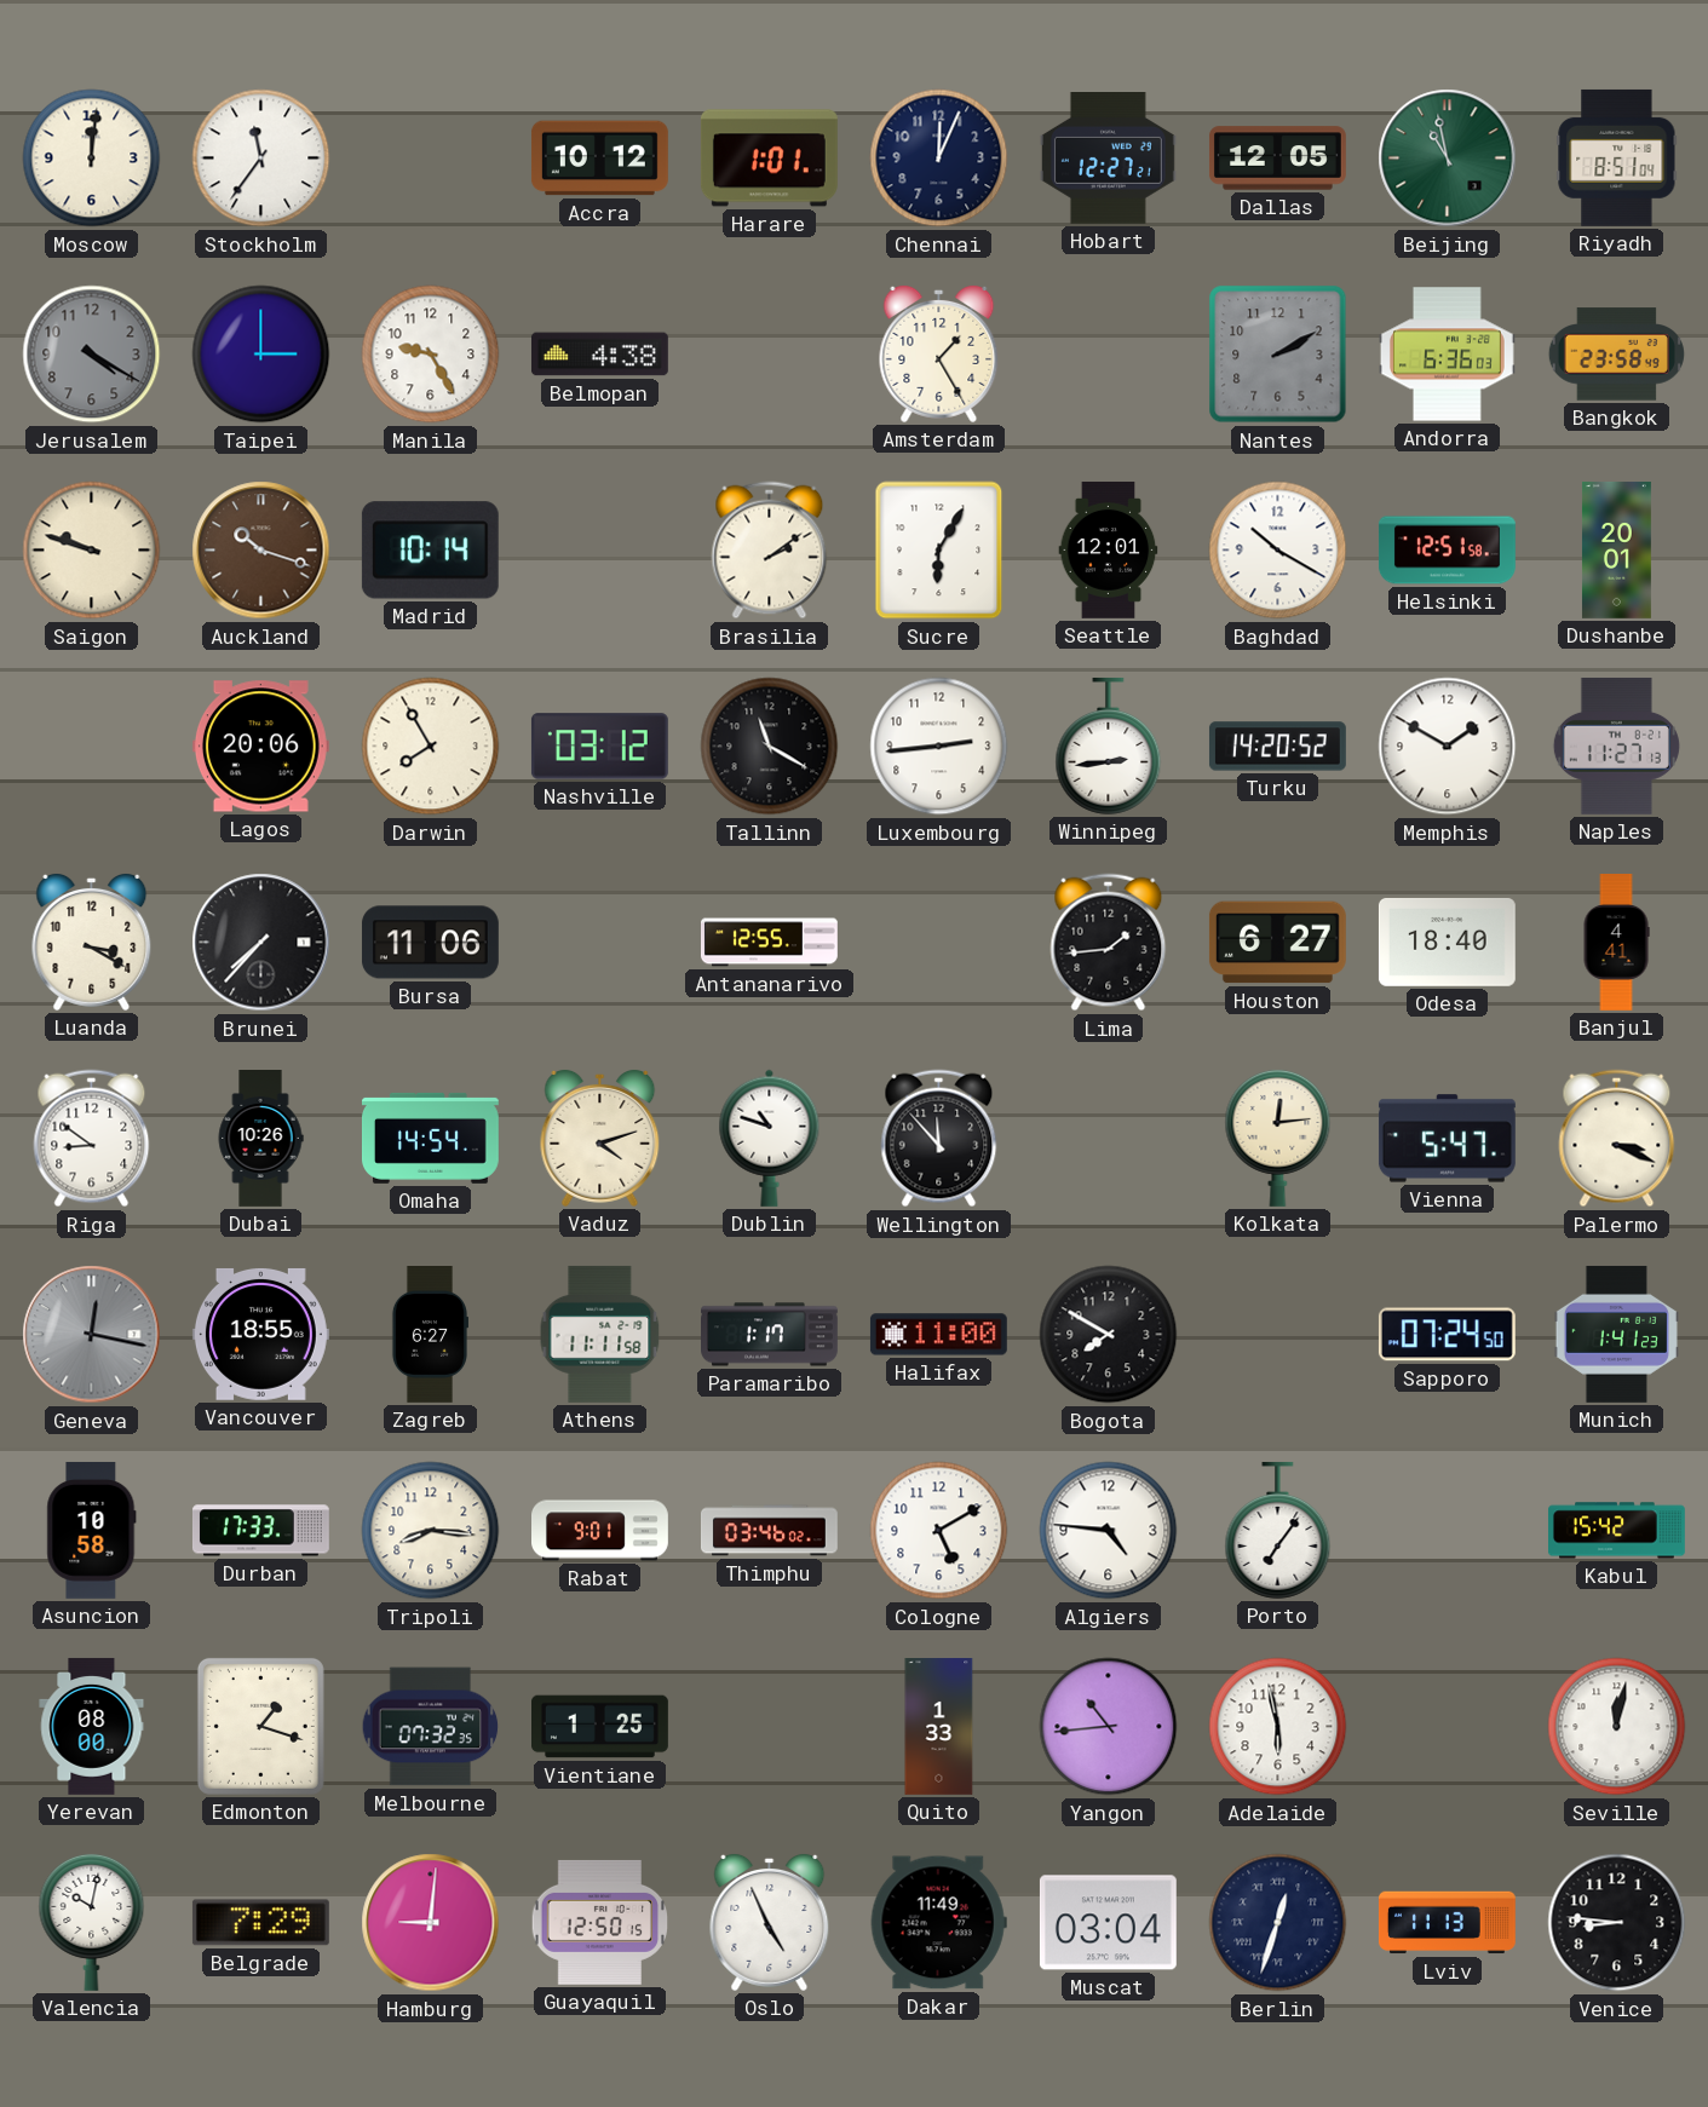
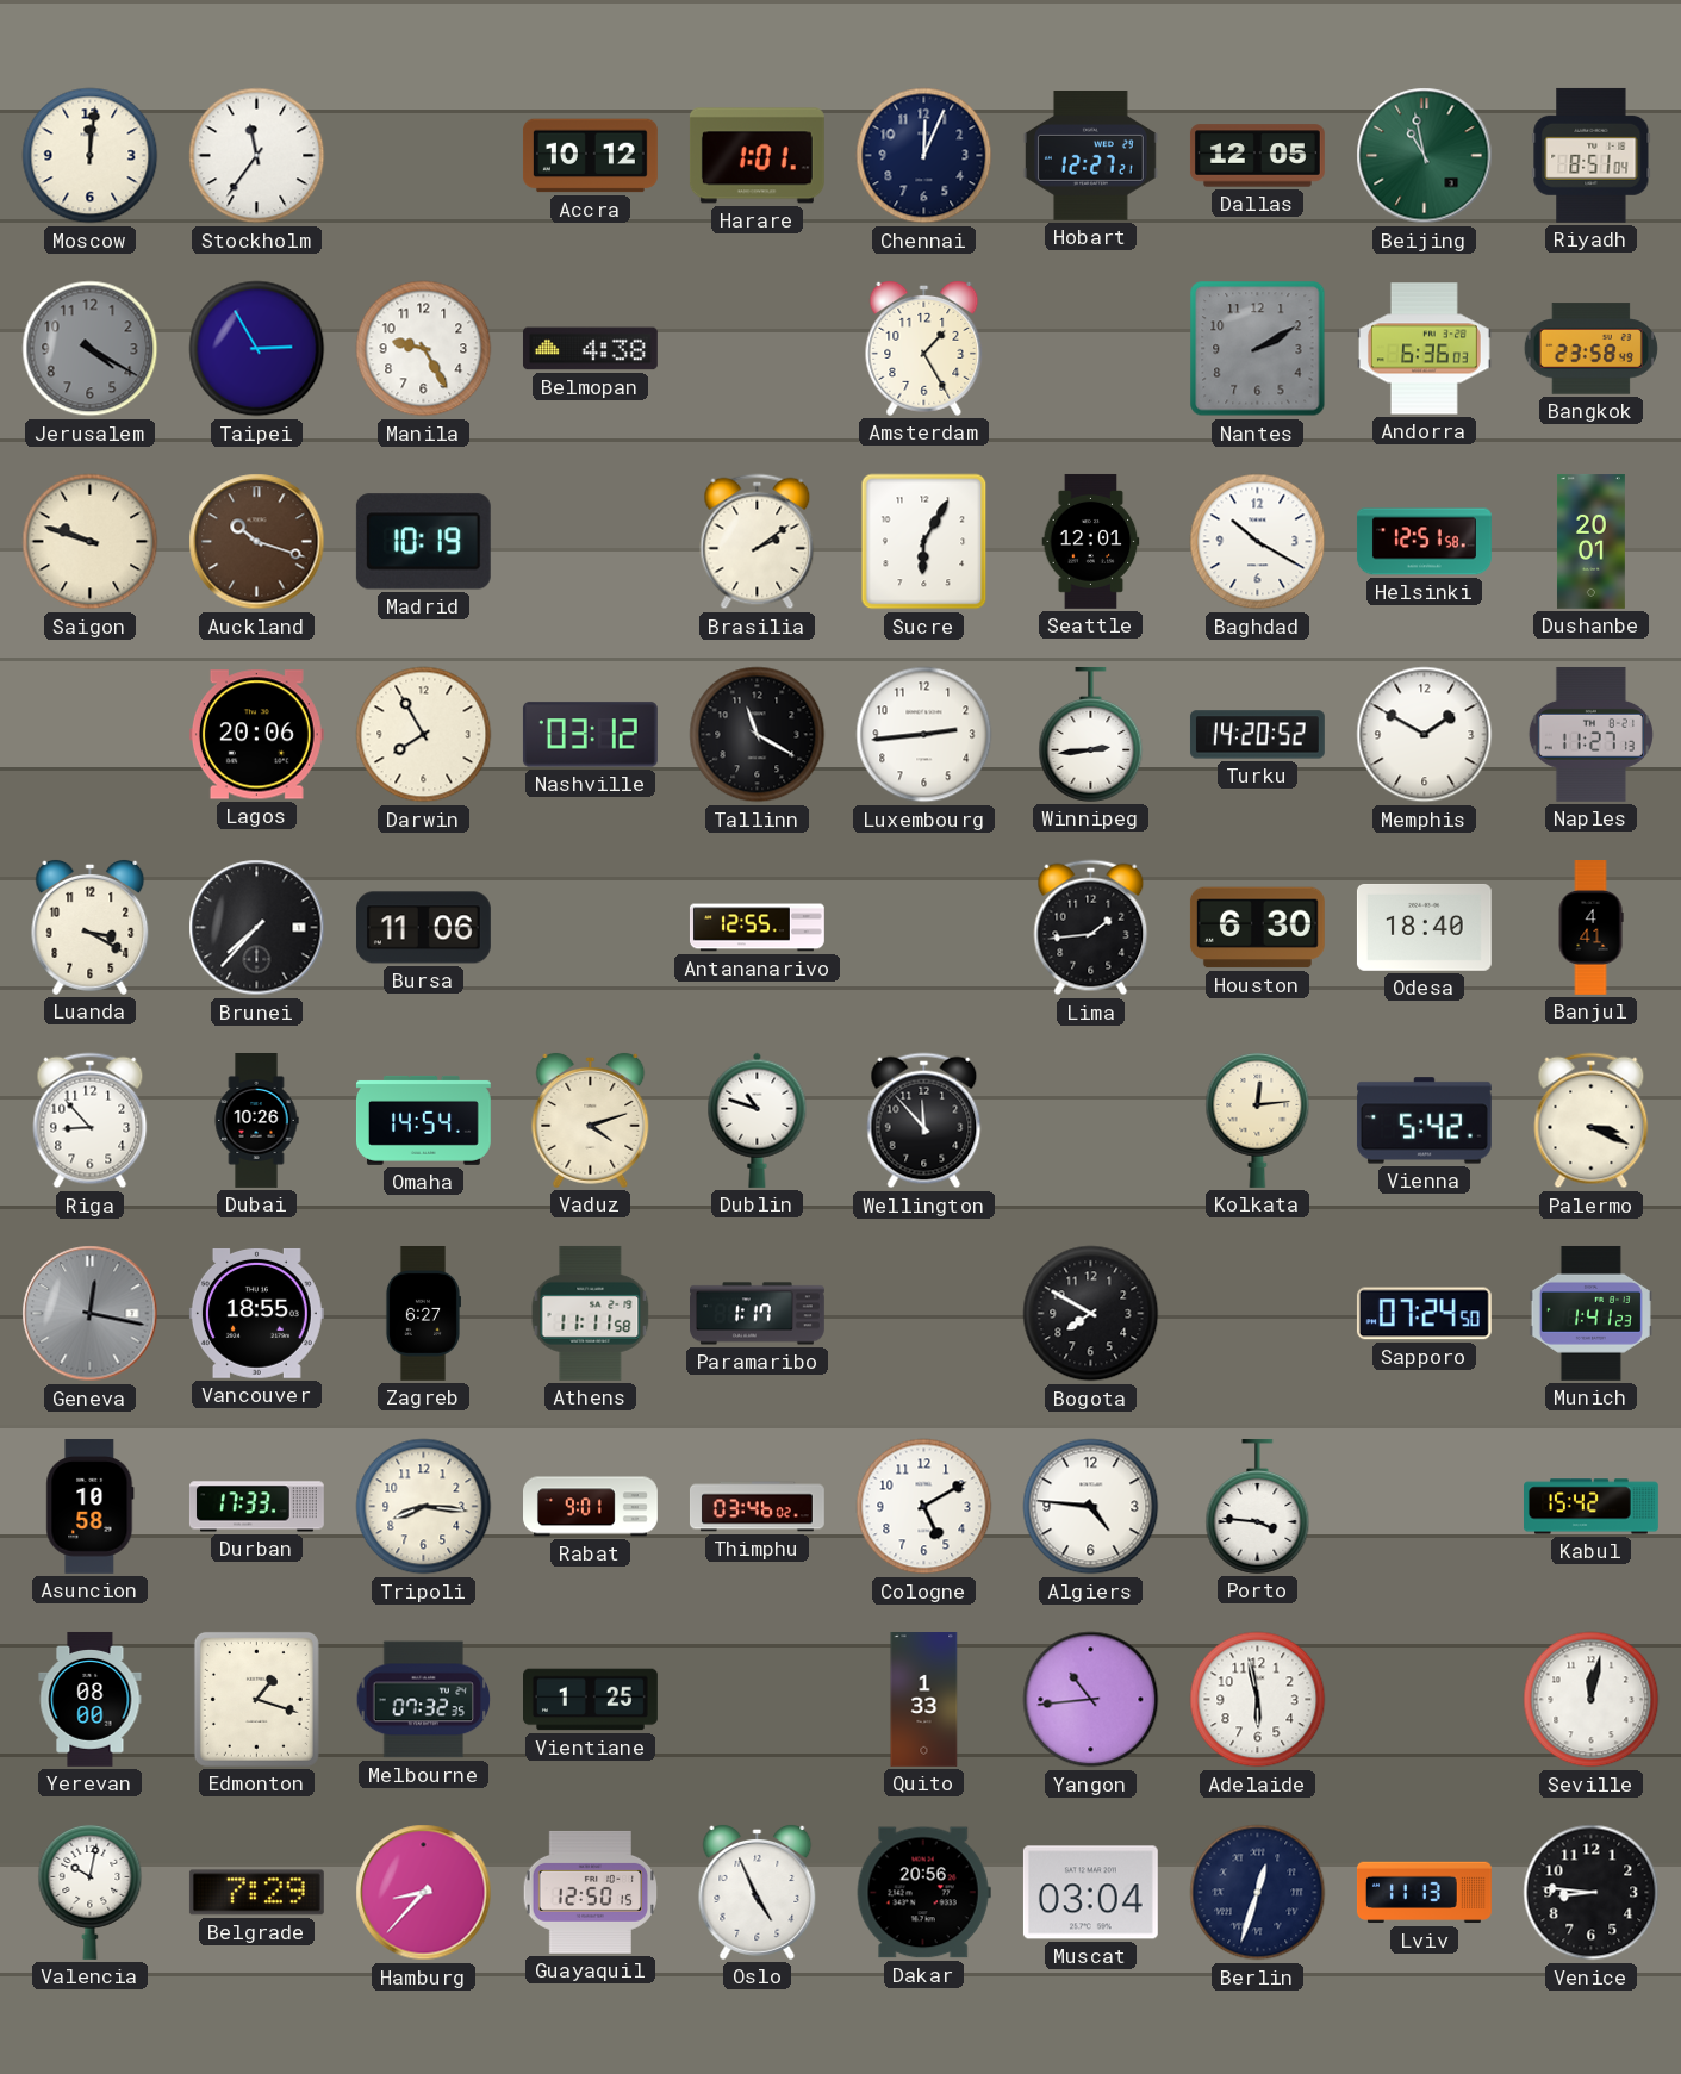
Taipei: 3:00 -> 2:55 (257, 349)
Madrid: 10:14 -> 10:19 (423, 542)
Houston: 6:27 -> 6:30 (1257, 928)
Riga: 8:51 -> 8:53 (91, 1121)
Vienna: 5:47 -> 5:42 (1424, 1121)
Halifax: 11:00 -> none (938, 1335)
Porto: 7:06 -> 3:46 (1258, 1506)
Hamburg: 9:01 -> 8:37 (424, 1893)
Dakar: 11:49 -> 20:56 (923, 1893)
